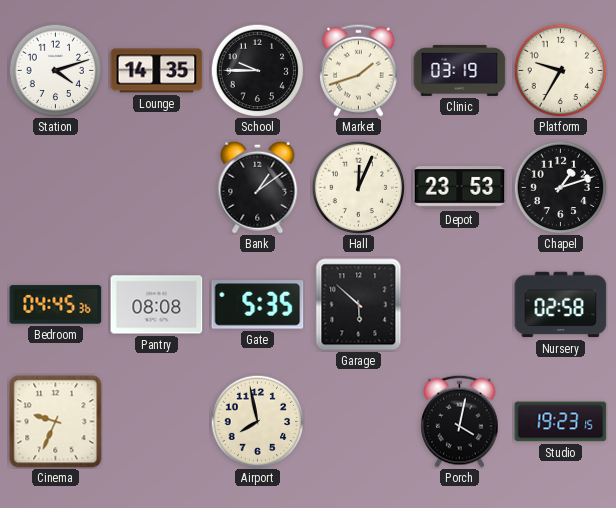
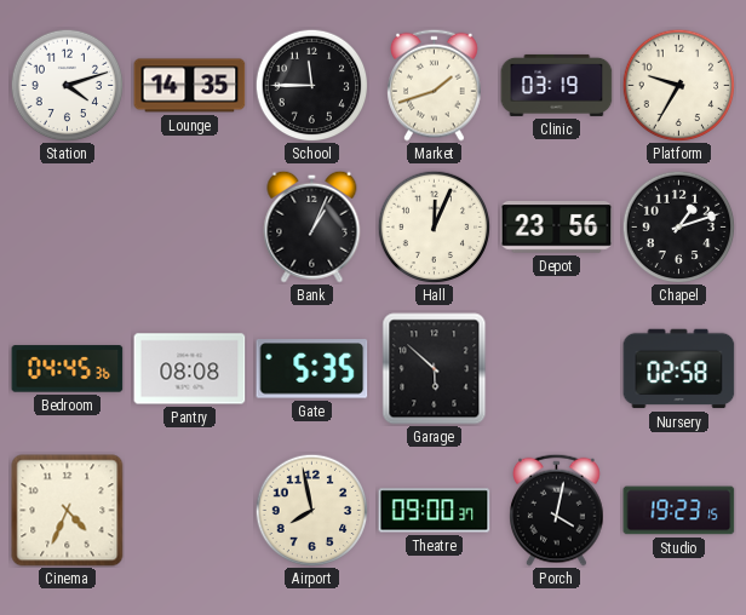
School: 9:45 -> 11:45 (311, 85)
Bank: 1:09 -> 1:04 (312, 226)
Depot: 23:53 -> 23:56 (557, 228)
Cinema: 9:34 -> 4:34 (68, 511)
Theatre: none -> 09:00 (435, 511)
